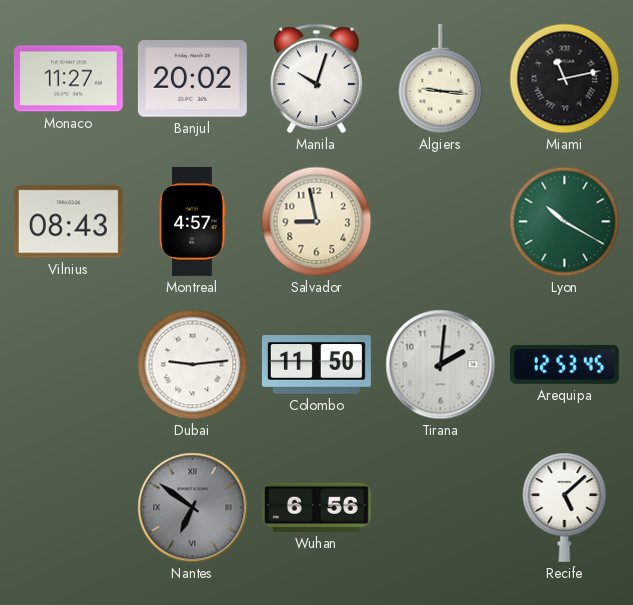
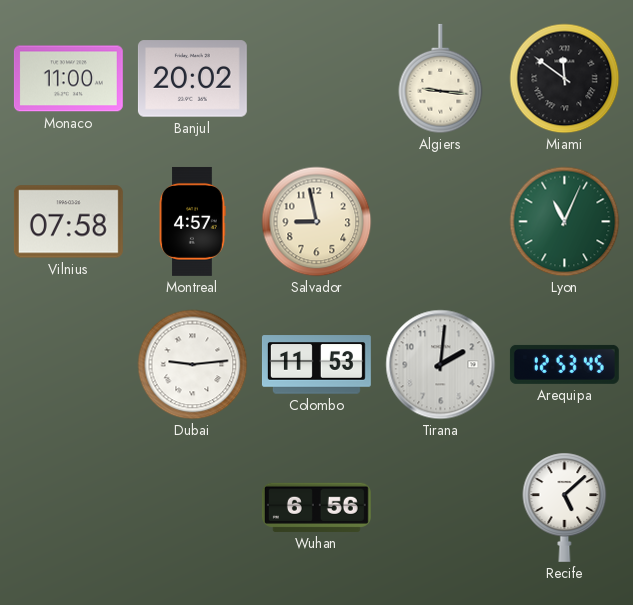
Monaco: 11:27 -> 11:00 (68, 79)
Manila: 10:03 -> none (316, 78)
Miami: 11:13 -> 11:51 (565, 79)
Vilnius: 08:43 -> 07:58 (68, 222)
Lyon: 10:20 -> 11:04 (565, 222)
Colombo: 11:50 -> 11:53 (316, 365)
Nantes: 6:51 -> none (193, 508)
